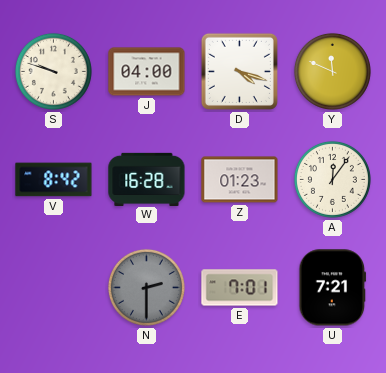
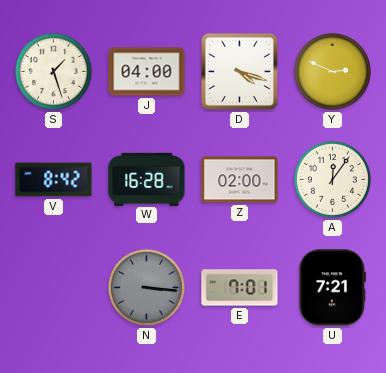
S: 9:48 -> 1:27 (53, 71)
Y: 11:49 -> 2:49 (332, 71)
Z: 01:23 -> 02:00 (240, 180)
N: 2:30 -> 3:16 (146, 287)
